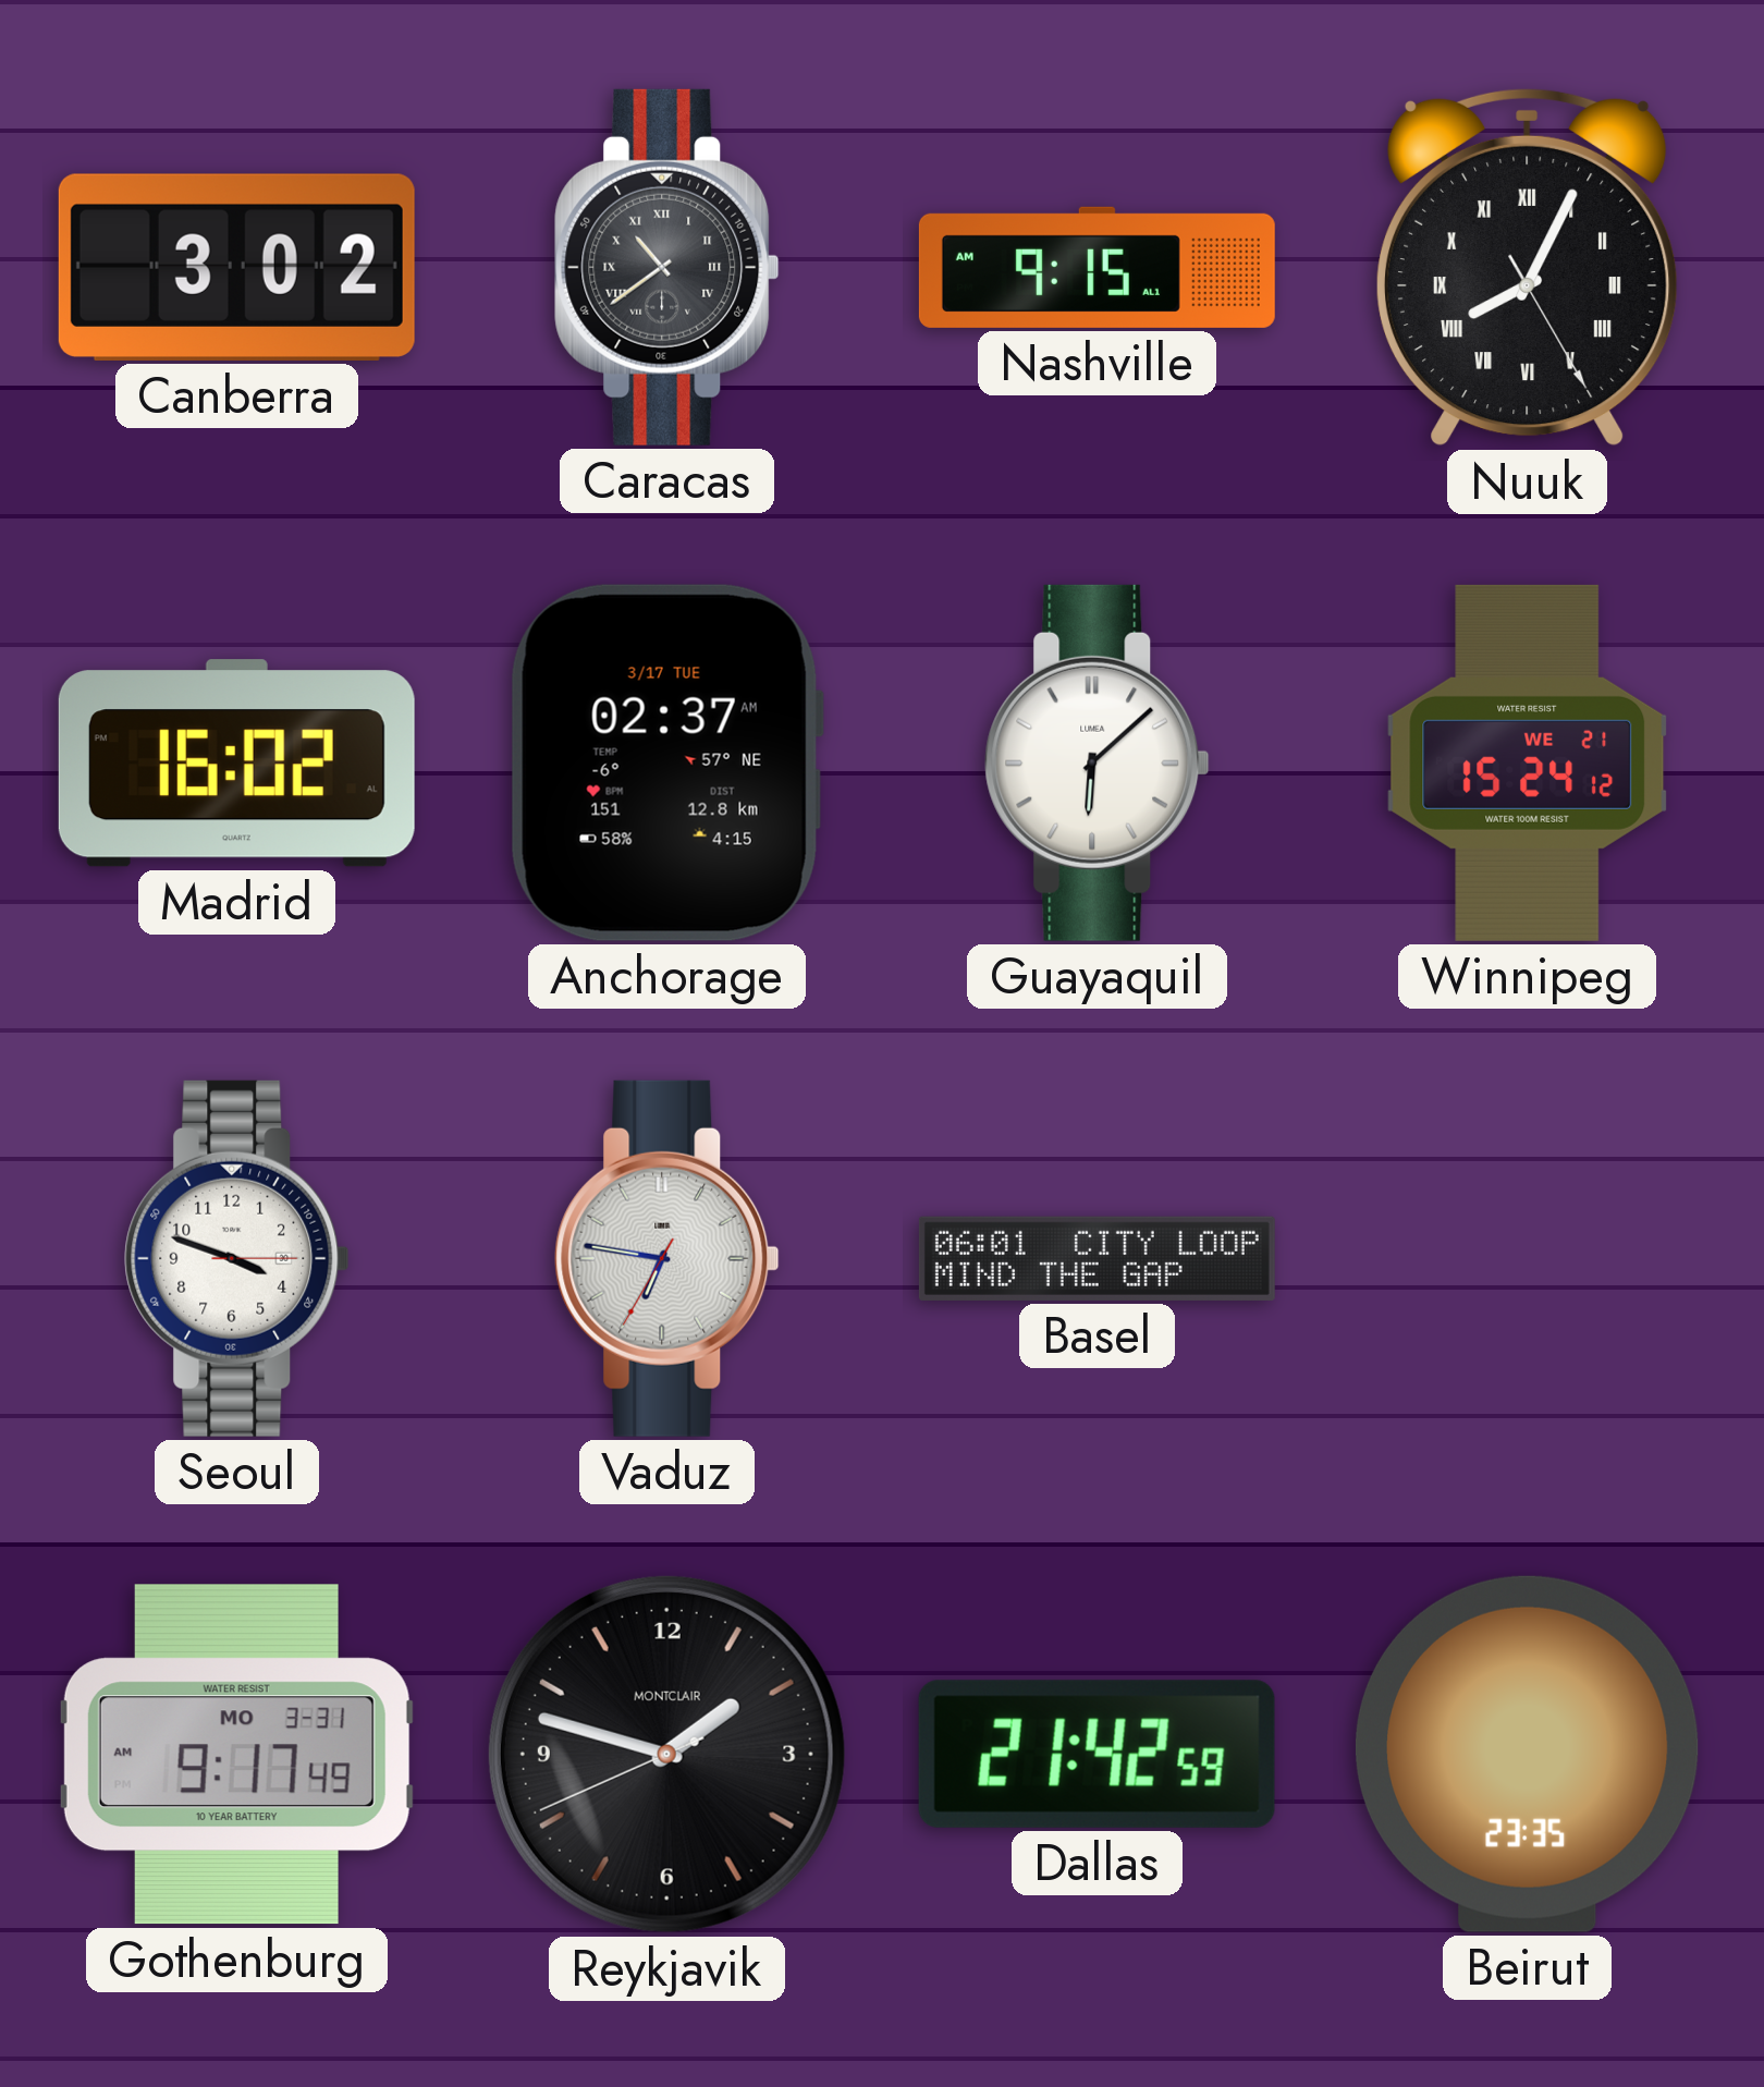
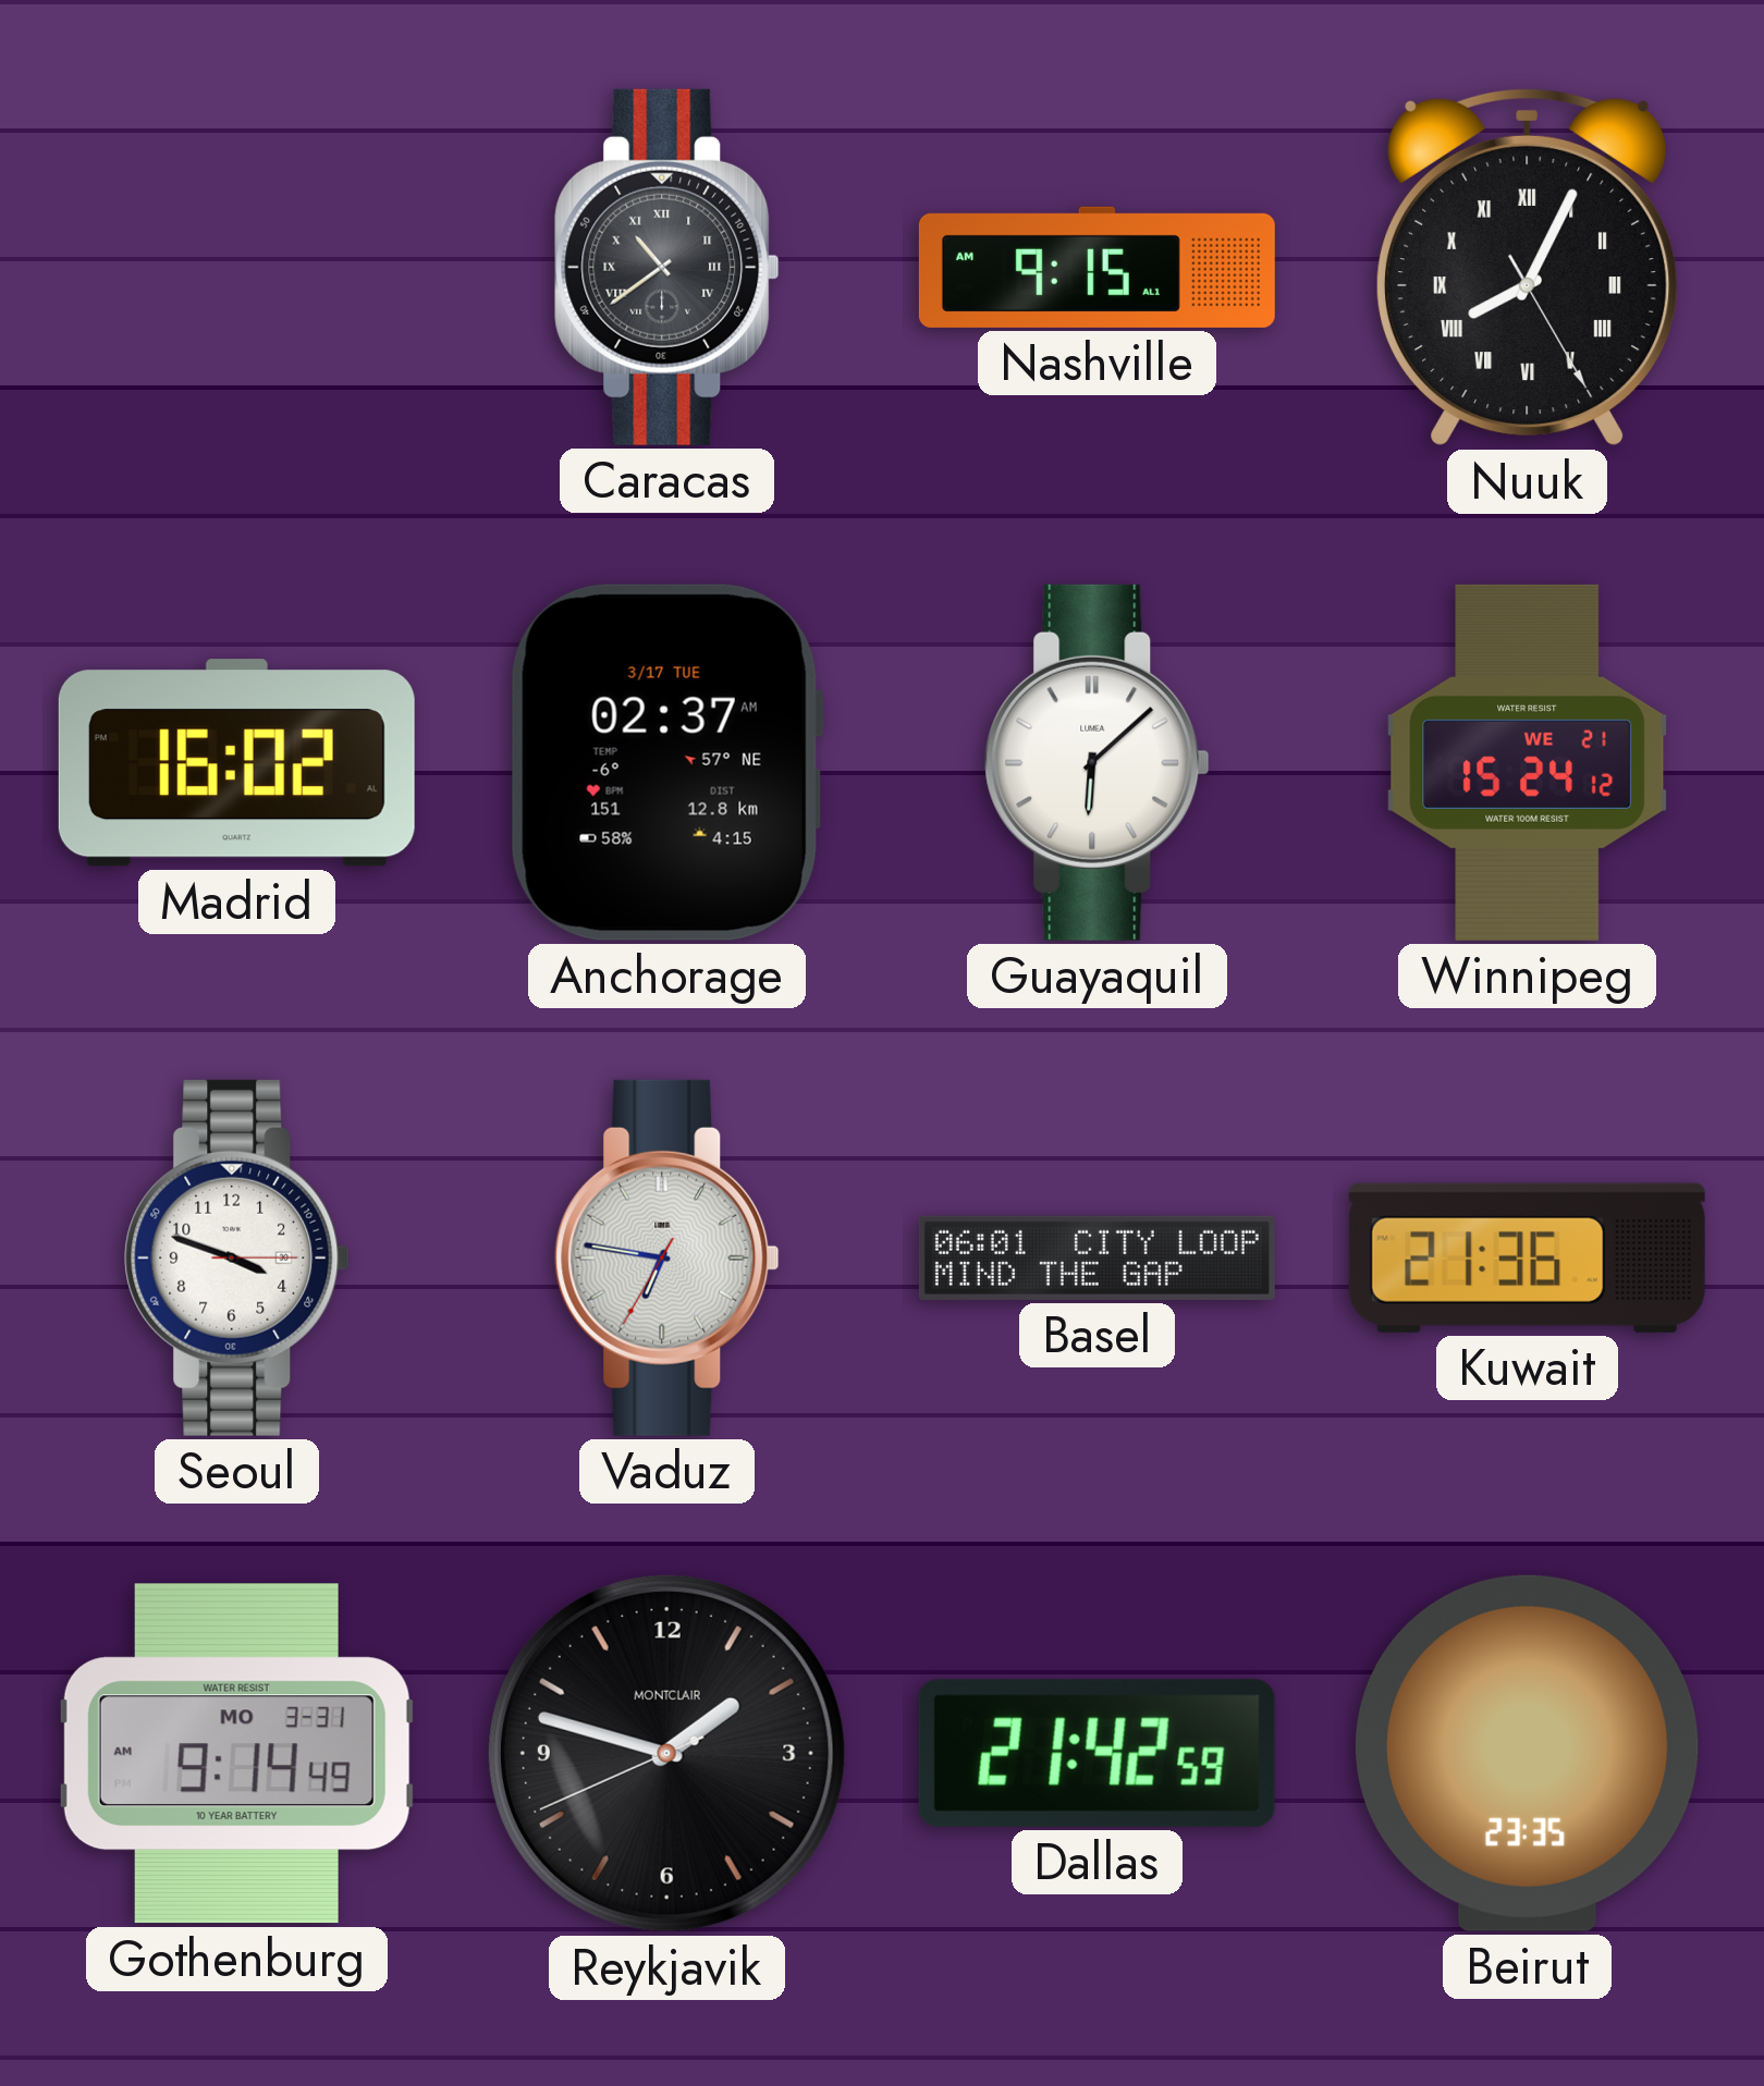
Canberra: 3:02 -> none (236, 267)
Kuwait: none -> 21:36 (1527, 1257)
Gothenburg: 9:17 -> 9:14 (236, 1754)
